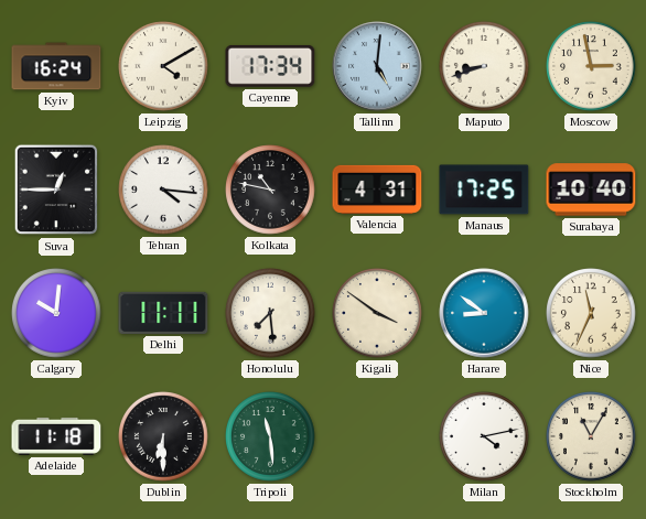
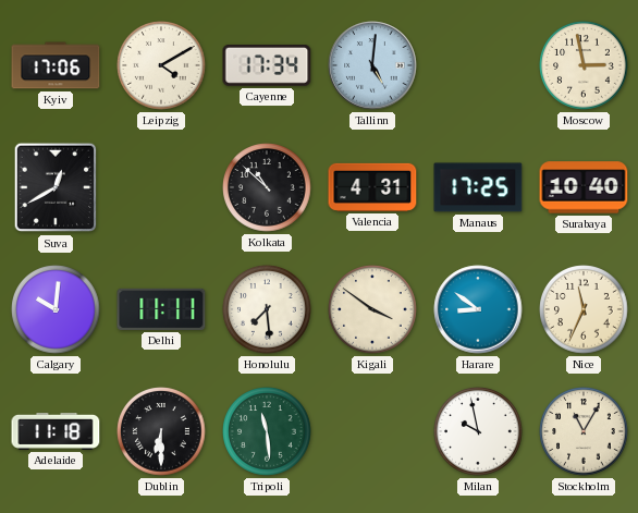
Kyiv: 16:24 -> 17:06 (56, 65)
Maputo: 8:42 -> none (484, 66)
Suva: 12:45 -> 12:40 (56, 187)
Tehran: 4:16 -> none (163, 190)
Kolkata: 10:47 -> 10:52 (267, 187)
Milan: 4:13 -> 9:58 (478, 431)
